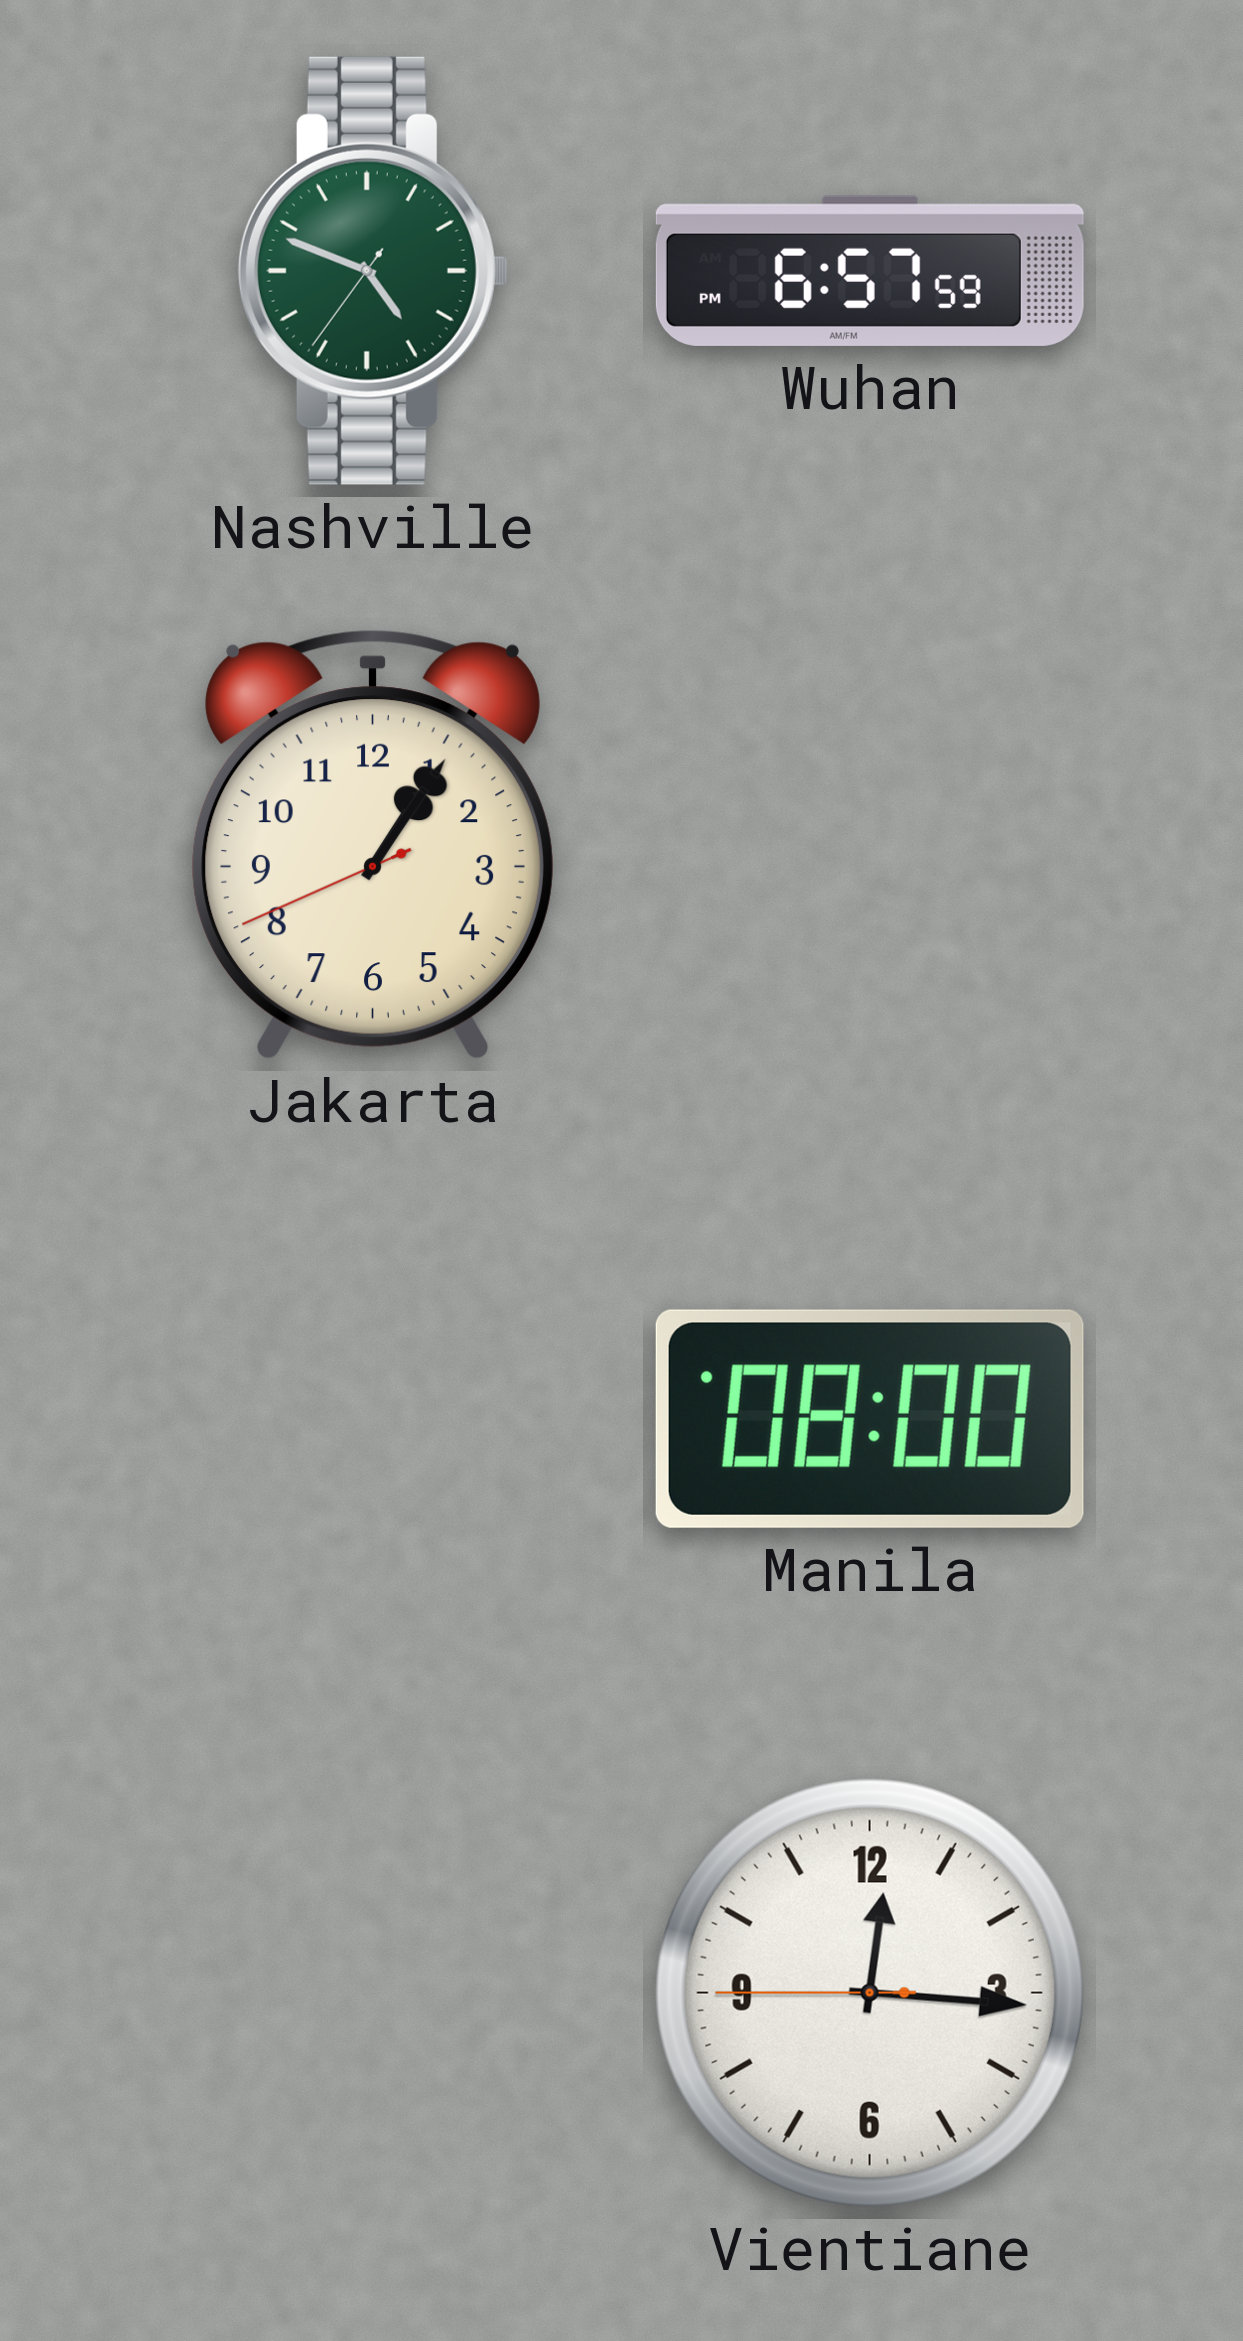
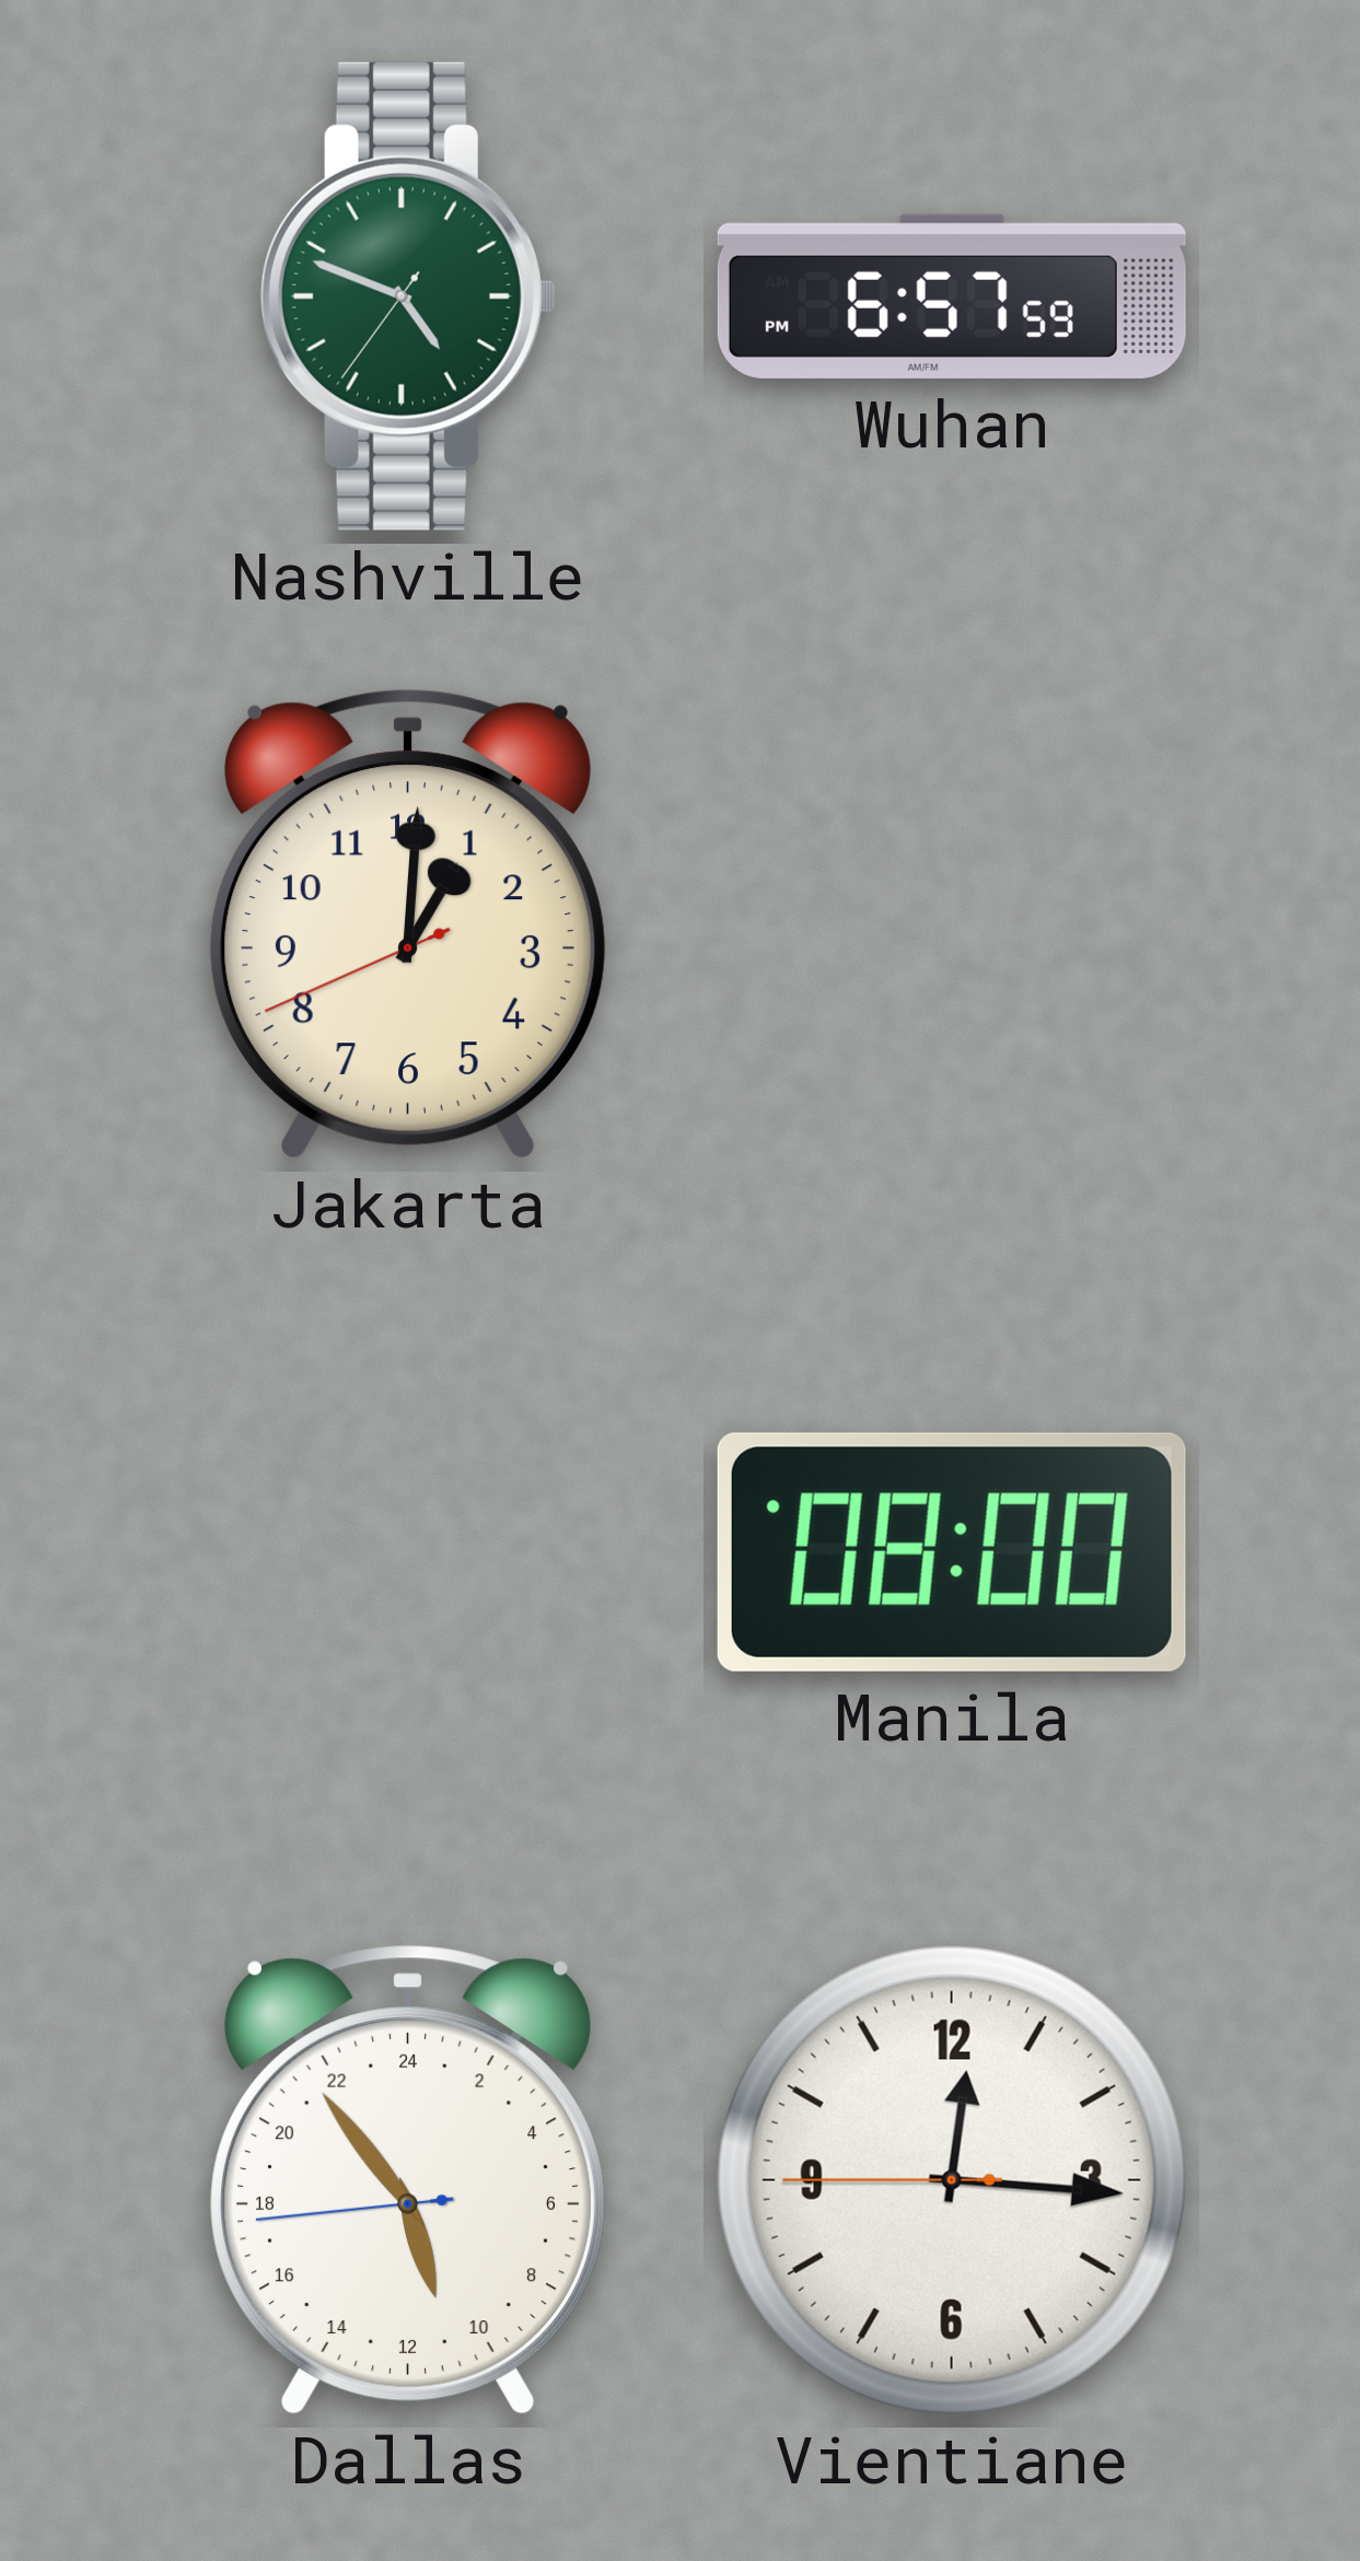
Jakarta: 1:05 -> 1:00 (408, 924)
Dallas: none -> 10:53 (408, 2180)
